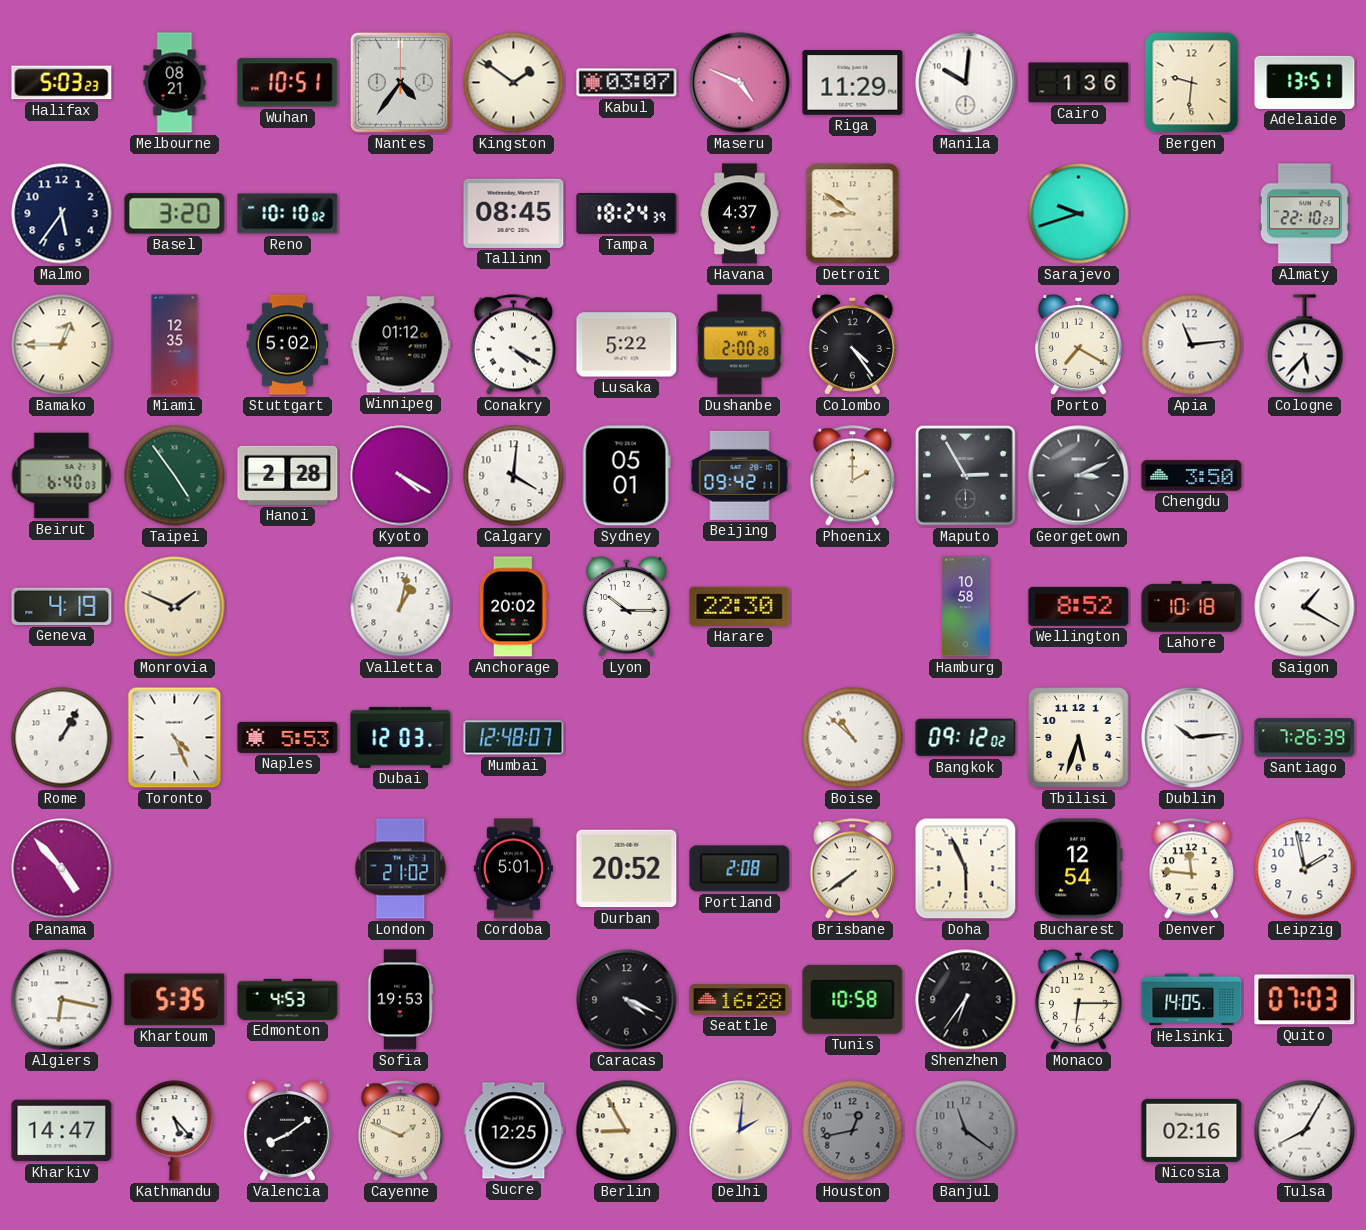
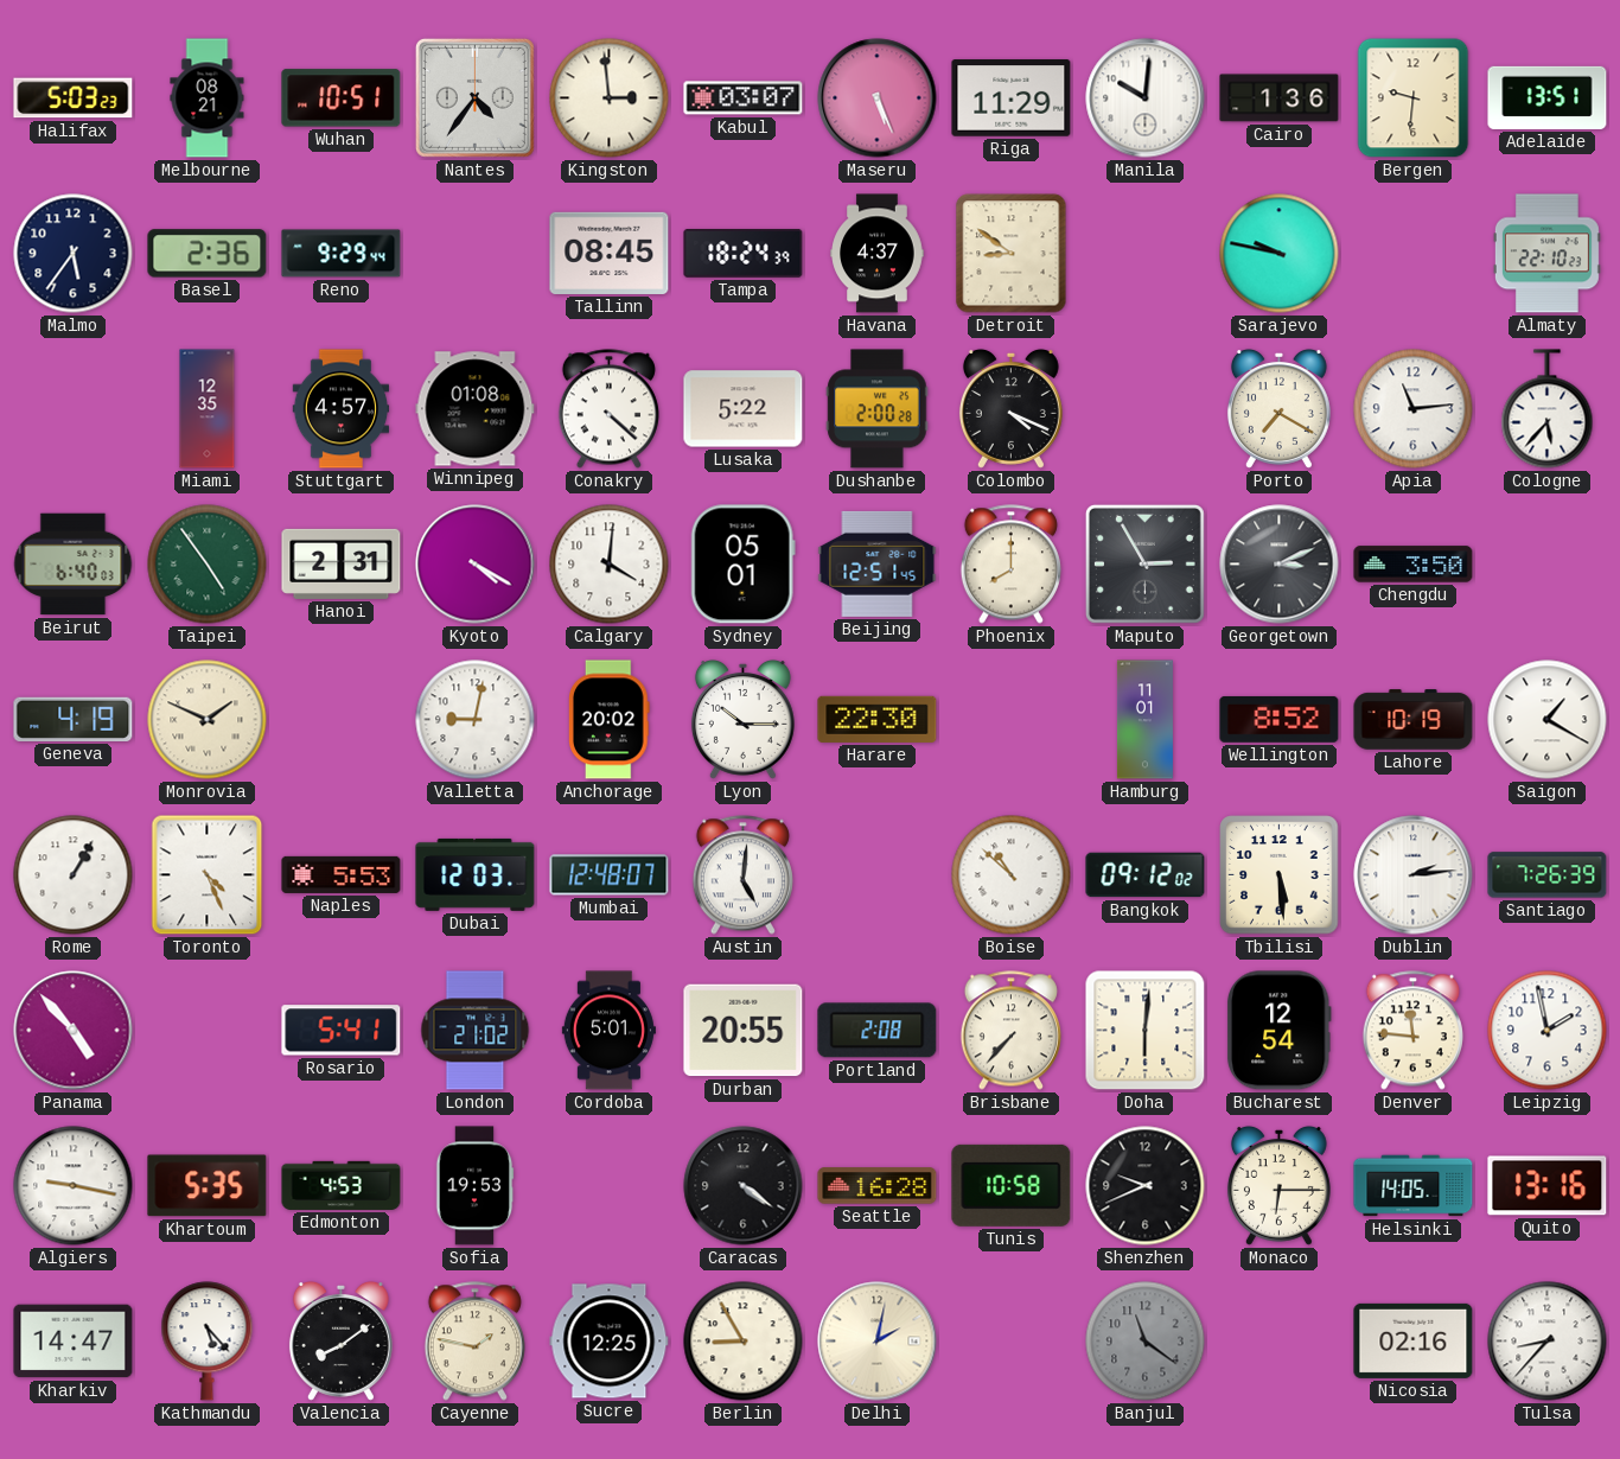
Kingston: 1:51 -> 2:59 (610, 98)
Maseru: 4:49 -> 5:26 (878, 98)
Basel: 3:20 -> 2:36 (208, 254)
Reno: 10:10 -> 9:29 (342, 254)
Sarajevo: 9:42 -> 9:47 (1280, 254)
Bamako: 12:45 -> none (62, 345)
Stuttgart: 5:02 -> 4:57 (342, 409)
Winnipeg: 01:12 -> 01:08 (476, 409)
Conakry: 4:20 -> 4:22 (608, 409)
Colombo: 4:24 -> 4:19 (1010, 408)
Hanoi: 2:28 -> 2:31 (342, 563)
Beijing: 09:42 -> 12:51 (878, 563)
Phoenix: 2:00 -> 8:00 (1010, 565)
Valletta: 1:02 -> 9:02 (476, 720)
Hamburg: 10:58 -> 11:01 (1144, 720)
Lahore: 10:18 -> 10:19 (1414, 720)
Austin: none -> 5:01 (742, 875)
Tbilisi: 5:33 -> 5:29 (1280, 875)
Dublin: 10:14 -> 2:14 (1414, 875)
Rosario: none -> 5:41 (342, 1031)
Durban: 20:52 -> 20:55 (744, 1031)
Brisbane: 7:39 -> 7:37 (1010, 1031)
Doha: 5:56 -> 6:01 (1146, 1031)
Algiers: 6:17 -> 9:17 (74, 1186)
Caracas: 4:19 -> 4:21 (744, 1186)
Shenzhen: 6:36 -> 9:41 (1146, 1186)
Quito: 07:03 -> 13:16 (1548, 1186)
Cayenne: 1:49 -> 1:47 (474, 1342)
Delhi: 2:01 -> 2:02 (878, 1342)
Houston: 12:43 -> none (853, 1131)
Tulsa: 8:05 -> 8:37 (1548, 1342)
